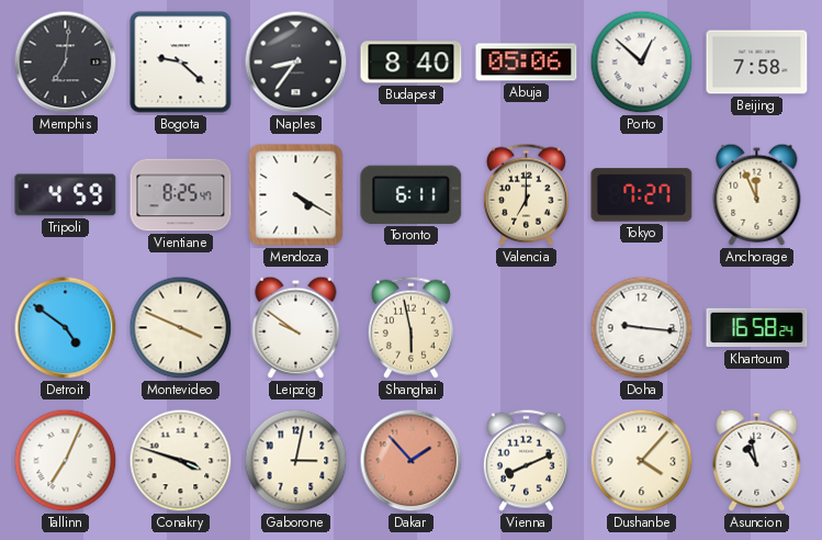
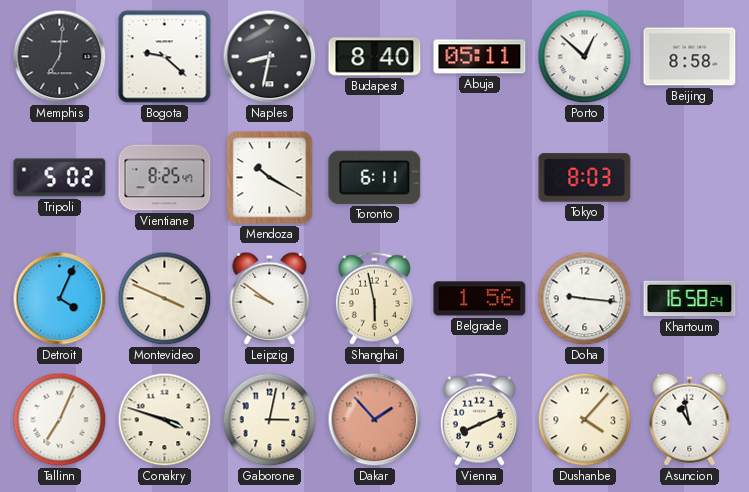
Naples: 8:36 -> 8:32 (270, 57)
Abuja: 05:06 -> 05:11 (480, 57)
Beijing: 7:58 -> 8:58 (690, 57)
Tripoli: 4:59 -> 5:02 (60, 178)
Mendoza: 4:20 -> 10:20 (270, 178)
Valencia: 7:00 -> none (526, 194)
Tokyo: 7:27 -> 8:03 (585, 178)
Anchorage: 11:56 -> none (757, 194)
Detroit: 4:51 -> 4:04 (60, 299)
Belgrade: none -> 1:56 (480, 299)
